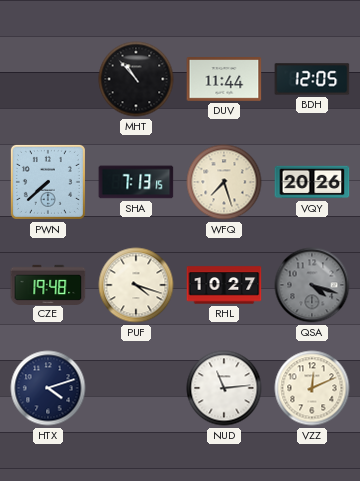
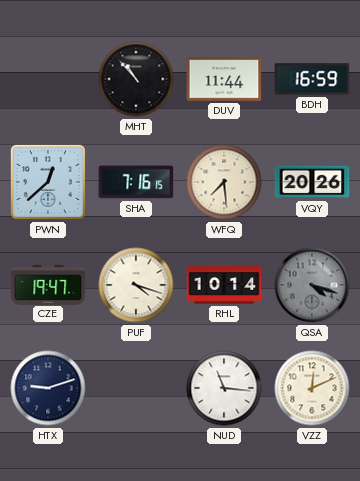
BDH: 12:05 -> 16:59 (312, 79)
PWN: 7:38 -> 12:38 (48, 182)
SHA: 7:13 -> 7:16 (136, 182)
WFQ: 7:27 -> 7:29 (224, 182)
CZE: 19:48 -> 19:47 (48, 284)
RHL: 10:27 -> 10:14 (224, 285)
HTX: 4:12 -> 9:12 (48, 388)
NUD: 11:14 -> 11:16 (224, 388)
